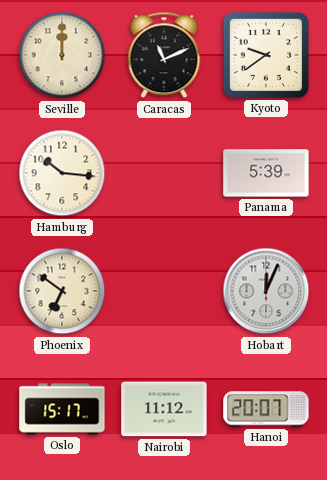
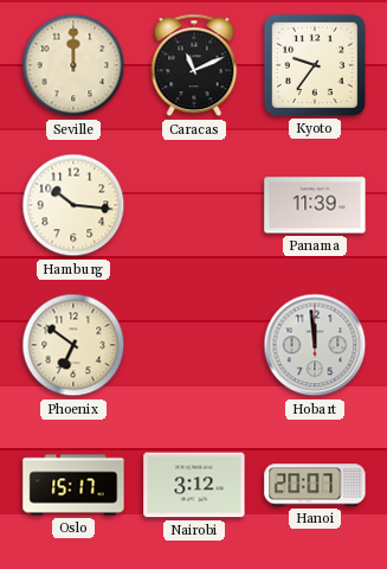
Kyoto: 9:39 -> 9:36 (315, 65)
Panama: 5:39 -> 11:39 (315, 205)
Hobart: 12:04 -> 11:59 (315, 345)
Nairobi: 11:12 -> 3:12 (194, 485)
